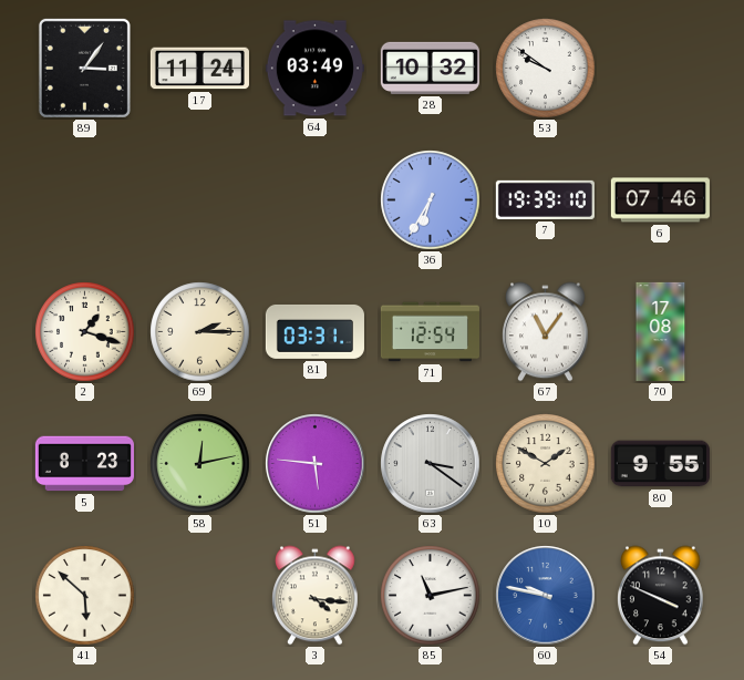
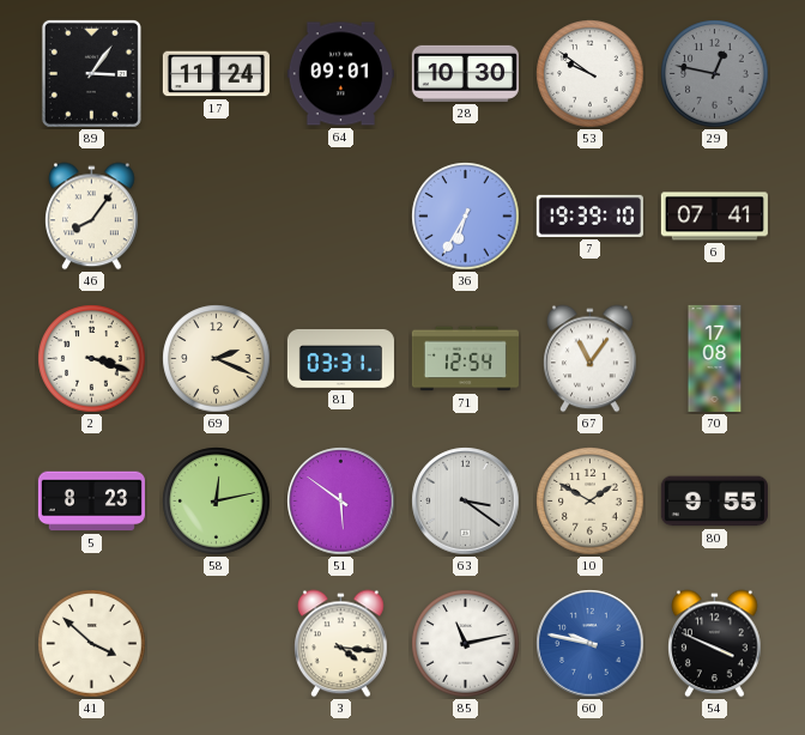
64: 03:49 -> 09:01 (340, 74)
28: 10:32 -> 10:30 (465, 73)
29: none -> 12:47 (715, 74)
46: none -> 8:06 (92, 217)
6: 07:46 -> 07:41 (714, 217)
2: 1:18 -> 3:18 (92, 359)
69: 2:15 -> 2:19 (217, 359)
51: 5:46 -> 5:51 (341, 502)
41: 5:52 -> 3:52 (92, 644)
